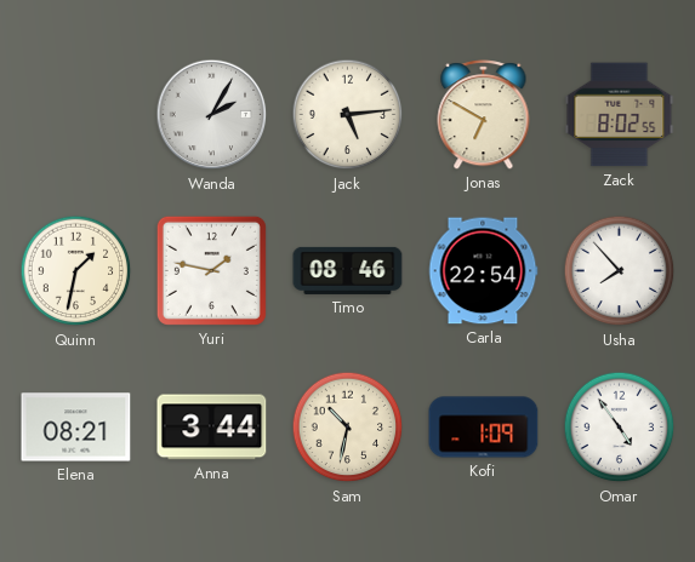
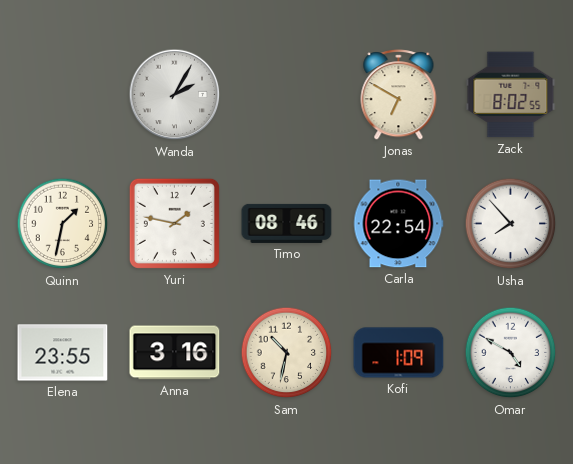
Jack: 5:14 -> none (348, 115)
Elena: 08:21 -> 23:55 (63, 353)
Anna: 3:44 -> 3:16 (175, 353)
Omar: 4:54 -> 4:50 (511, 353)
